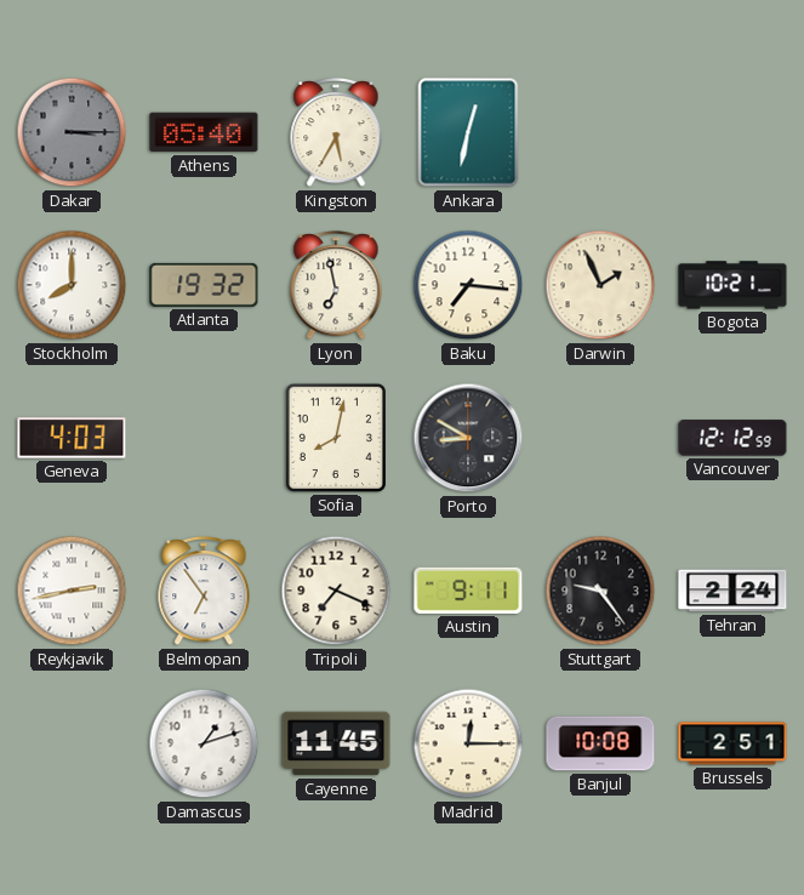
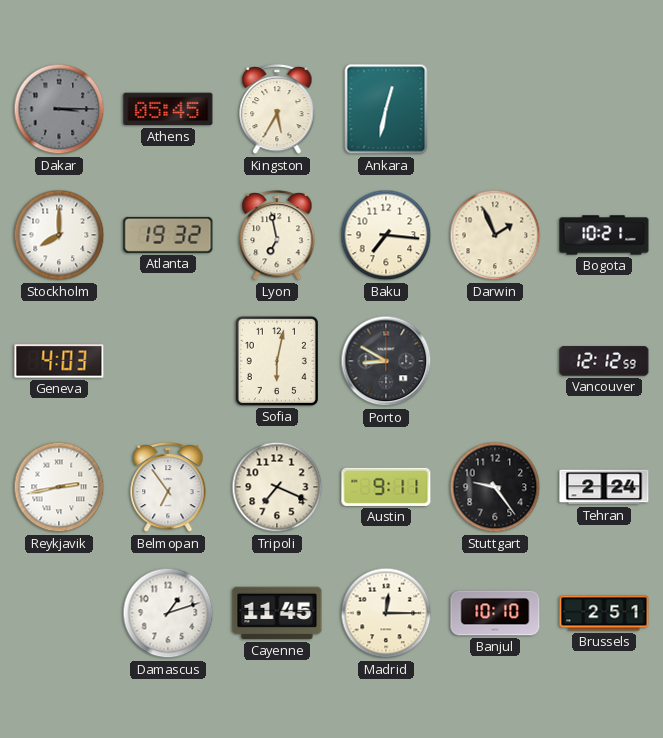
Athens: 05:40 -> 05:45 (168, 109)
Sofia: 8:02 -> 6:02 (277, 361)
Banjul: 10:08 -> 10:10 (495, 613)
